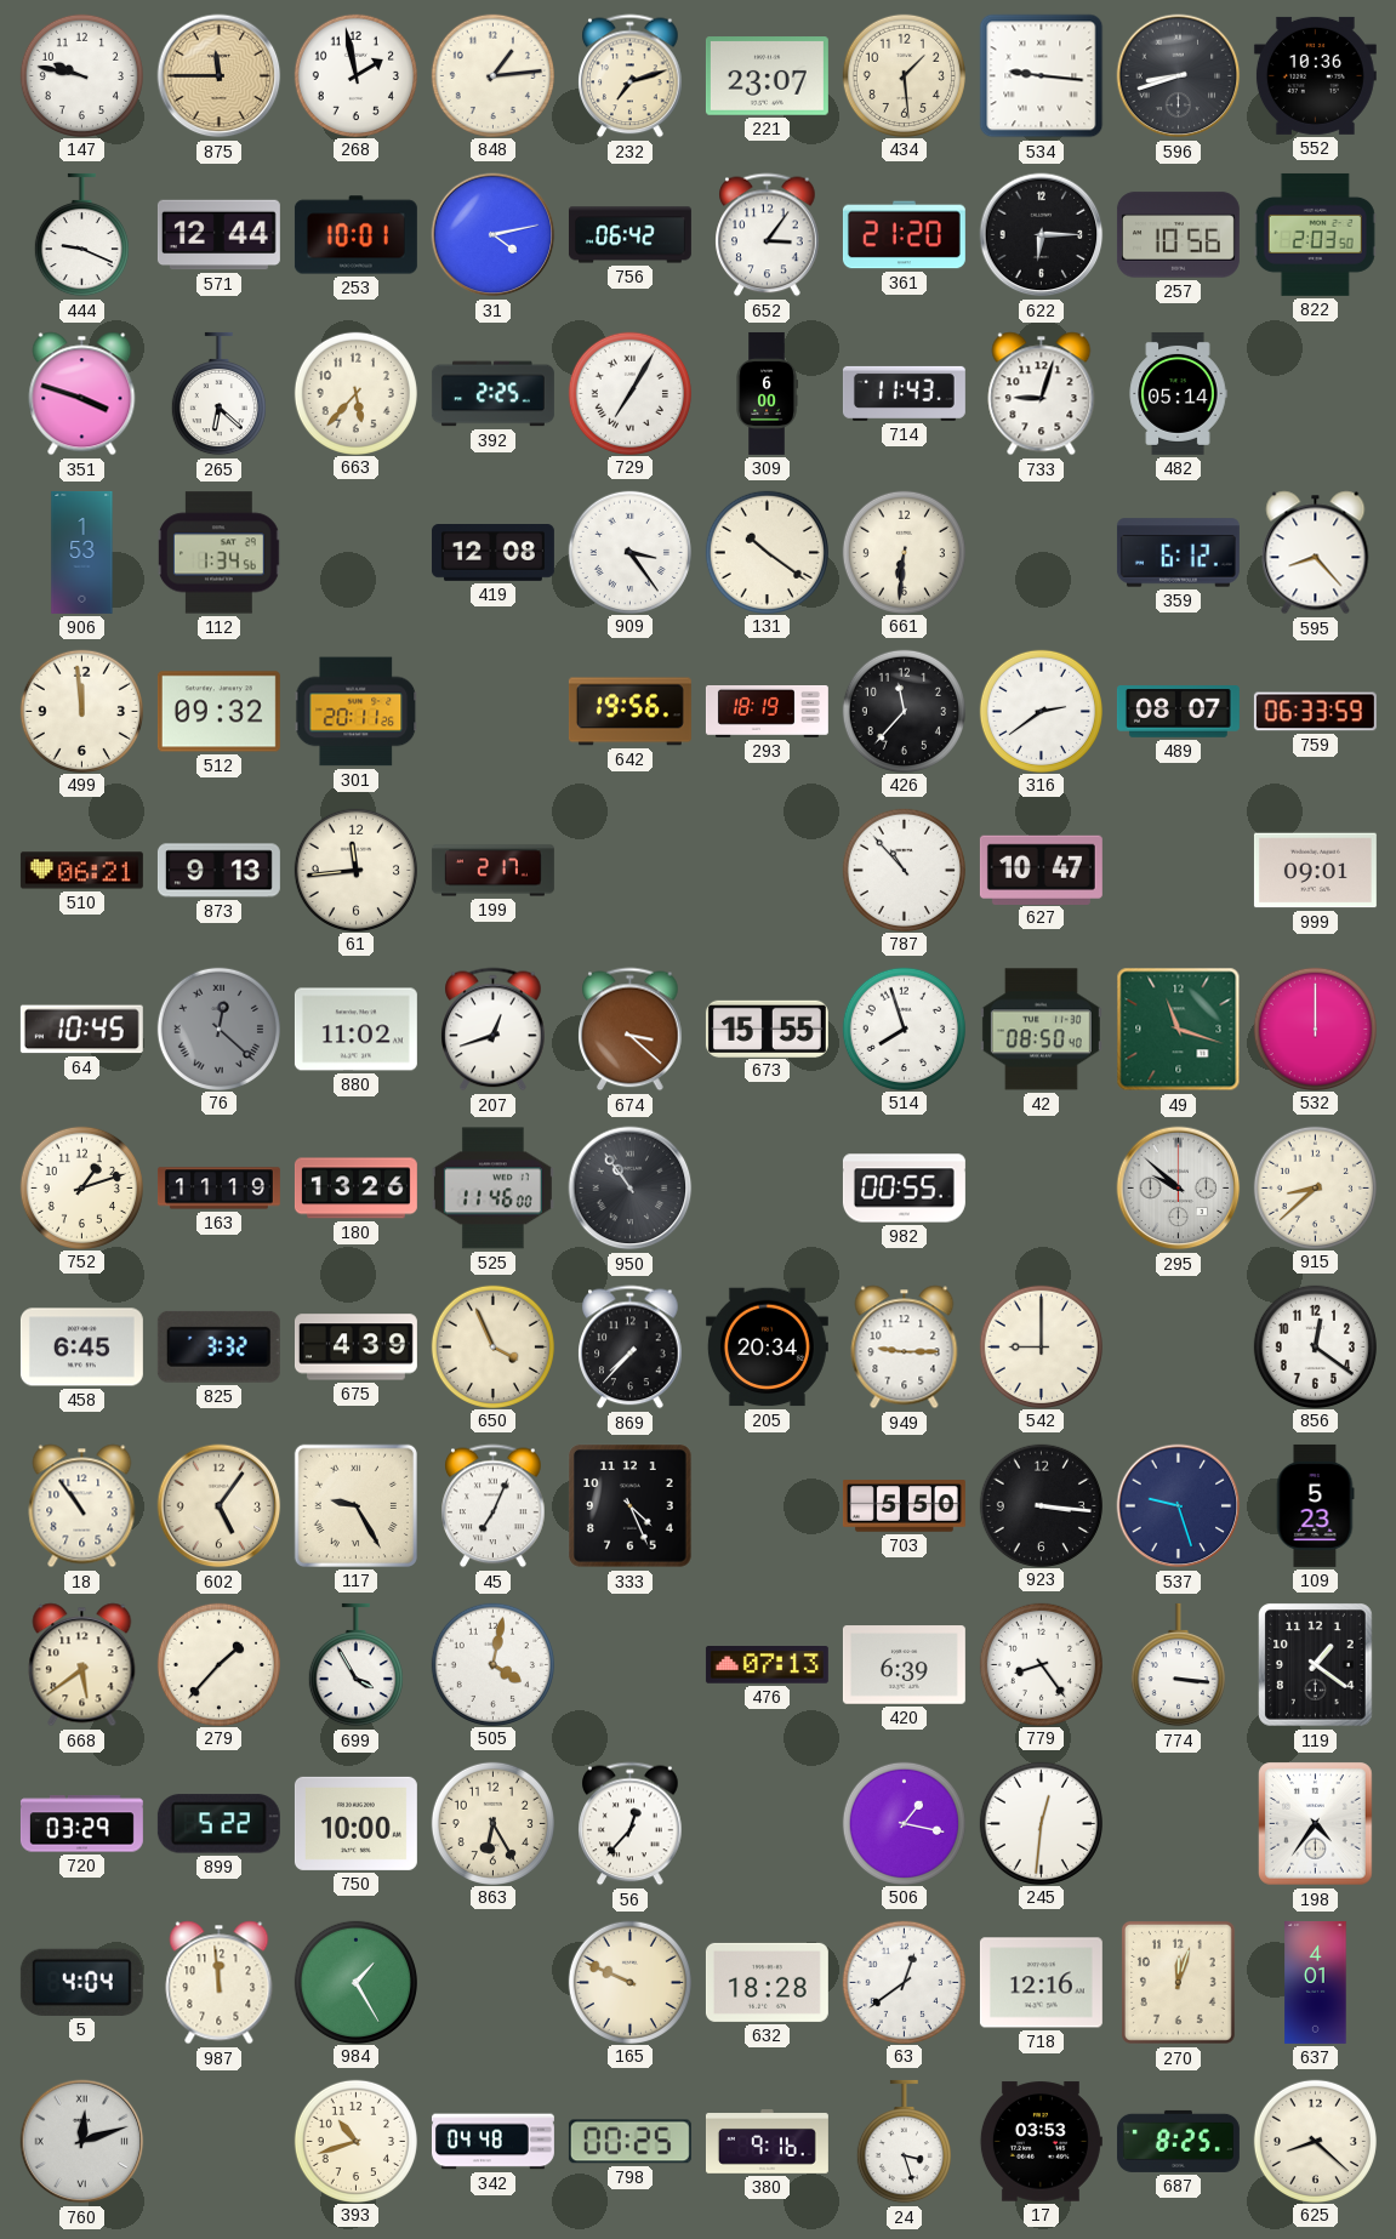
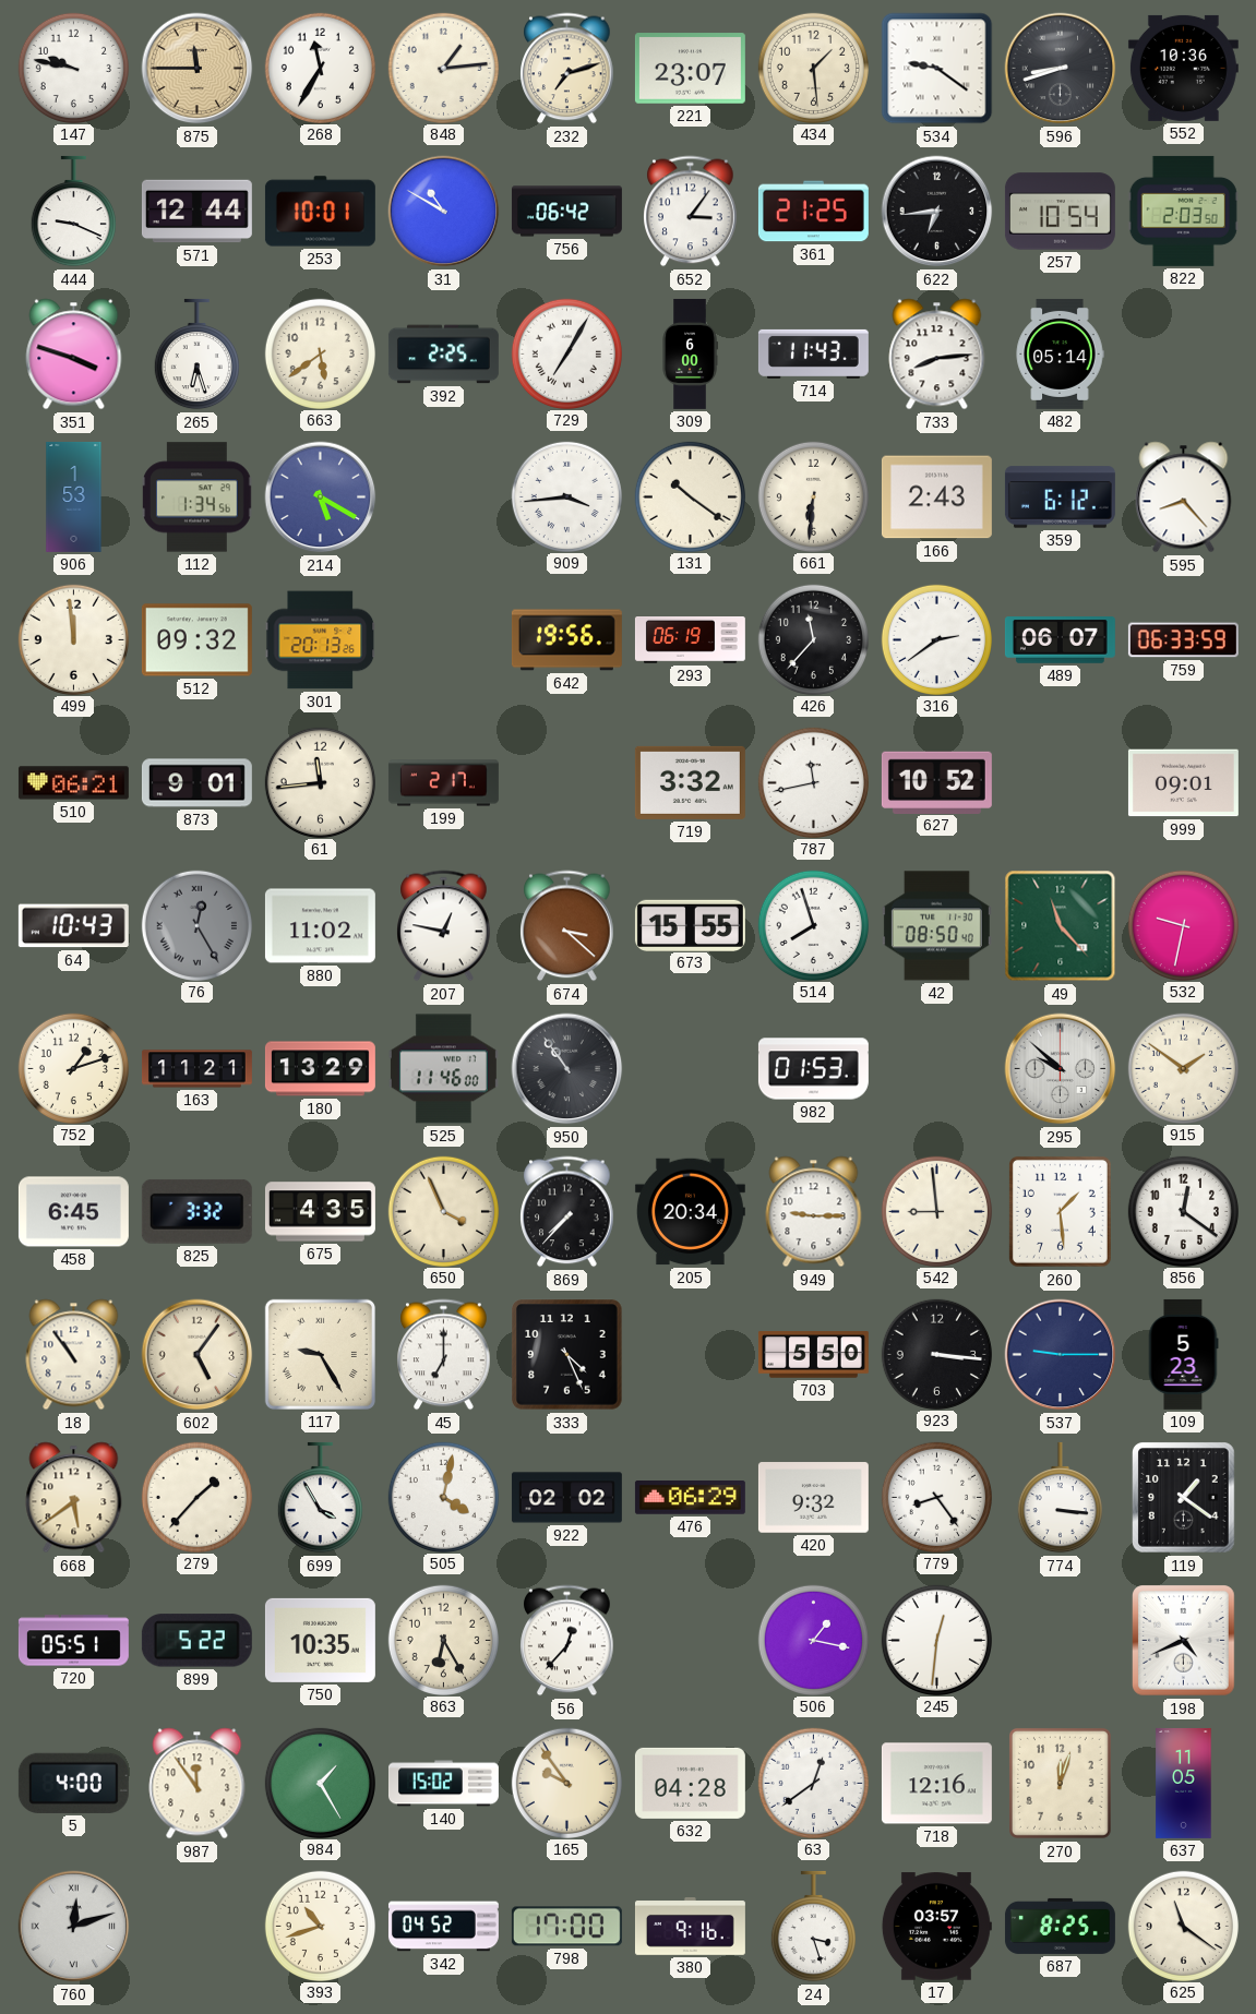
268: 1:58 -> 11:35 (320, 68)
534: 9:16 -> 9:21 (937, 69)
31: 4:13 -> 10:50 (444, 212)
361: 21:20 -> 21:25 (813, 212)
622: 6:15 -> 6:44 (937, 212)
257: 10:56 -> 10:54 (1060, 212)
265: 6:22 -> 6:27 (196, 355)
663: 5:37 -> 5:39 (320, 353)
733: 9:03 -> 8:14 (937, 355)
214: none -> 5:20 (321, 497)
419: 12:08 -> none (492, 553)
909: 3:24 -> 3:44 (566, 496)
166: none -> 2:43 (936, 497)
301: 20:11 -> 20:13 (321, 640)
293: 18:19 -> 06:19 (690, 640)
489: 08:07 -> 06:07 (1060, 640)
873: 9:13 -> 9:01 (196, 783)
719: none -> 3:32 (690, 782)
787: 10:53 -> 11:43 (813, 782)
627: 10:47 -> 10:52 (936, 782)
64: 10:45 -> 10:43 (73, 926)
76: 12:22 -> 12:25 (196, 925)
207: 12:42 -> 12:47 (444, 926)
49: 11:18 -> 11:23 (1061, 926)
532: 12:00 -> 9:32 (1183, 925)
163: 11:19 -> 11:21 (196, 1069)
180: 13:26 -> 13:29 (320, 1069)
982: 00:55 -> 01:53 (813, 1069)
915: 8:38 -> 1:51 (1183, 1068)
675: 4:39 -> 4:35 (320, 1212)
542: 9:00 -> 8:59 (936, 1211)
260: none -> 1:29 (1060, 1211)
45: 7:04 -> 7:00 (444, 1355)
537: 9:27 -> 9:15 (1061, 1355)
922: none -> 02:02 (566, 1498)
476: 07:13 -> 06:29 (690, 1498)
420: 6:39 -> 9:32 (813, 1498)
720: 03:29 -> 05:51 (73, 1641)
750: 10:00 -> 10:35 (320, 1640)
198: 4:36 -> 4:41 (1184, 1641)
5: 4:04 -> 4:00 (73, 1783)
987: 11:59 -> 11:54 (198, 1784)
140: none -> 15:02 (443, 1784)
165: 9:49 -> 9:54 (566, 1783)
632: 18:28 -> 04:28 (690, 1783)
637: 4:01 -> 11:05 (1184, 1783)
342: 04:48 -> 04:52 (443, 1927)
798: 00:25 -> 17:00 (566, 1927)
17: 03:53 -> 03:57 (936, 1927)
625: 8:22 -> 11:21 (1183, 1926)
